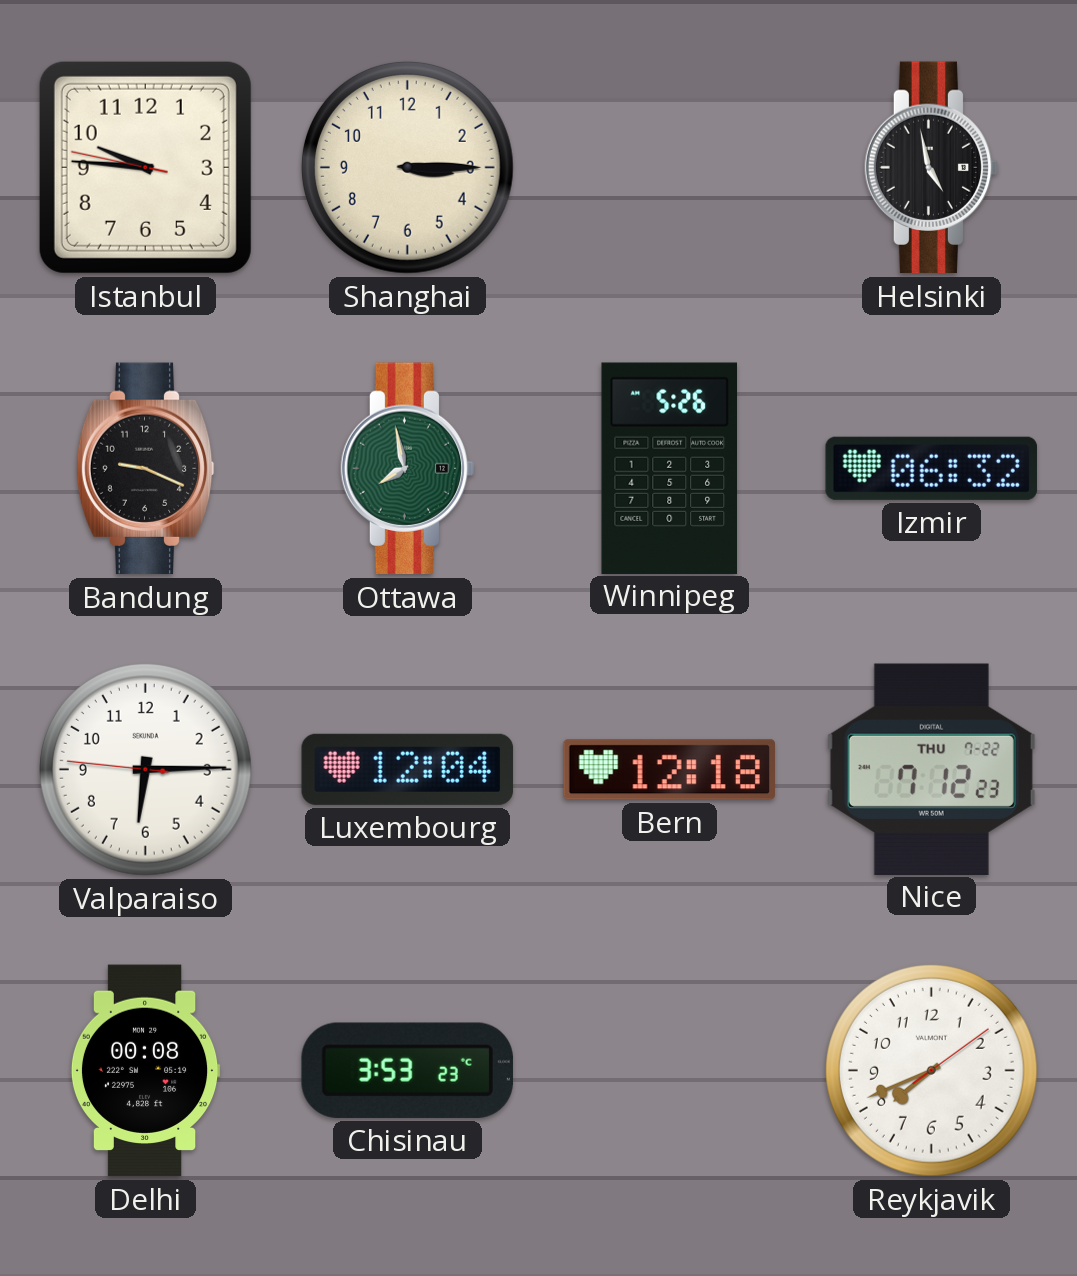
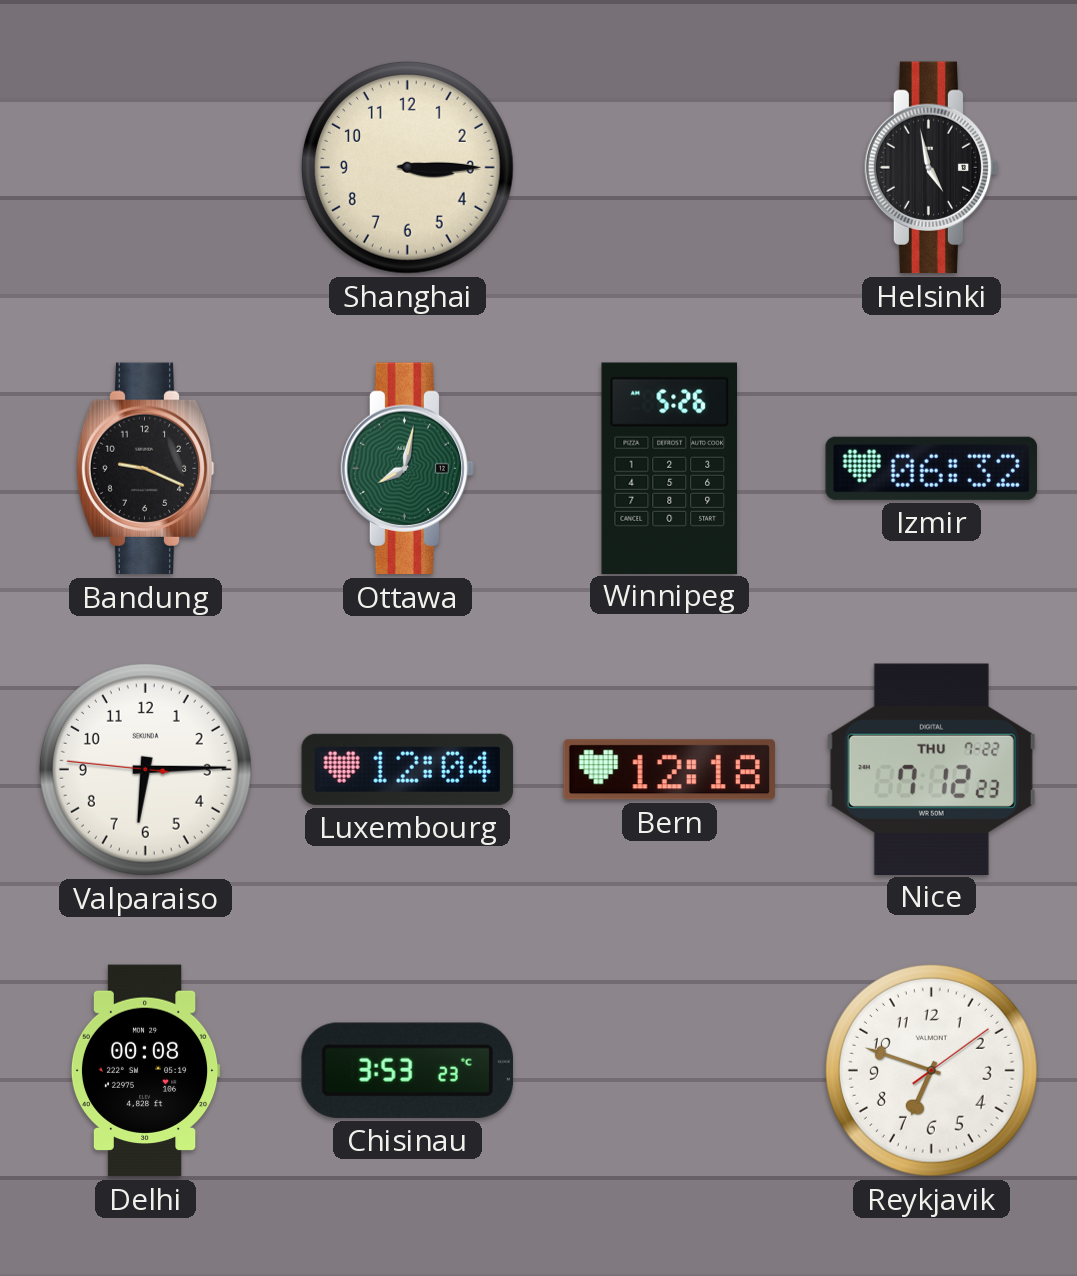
Istanbul: 9:45 -> none (145, 167)
Ottawa: 7:58 -> 8:02 (408, 469)
Reykjavik: 7:41 -> 6:48 (931, 1070)
